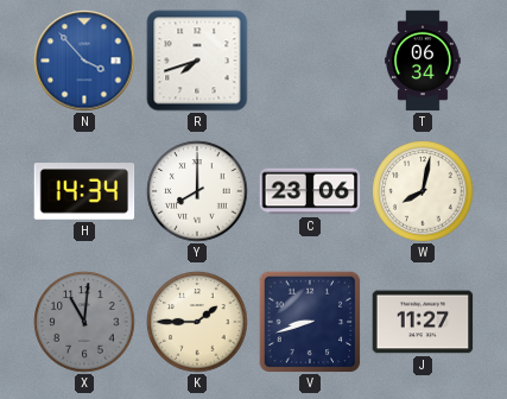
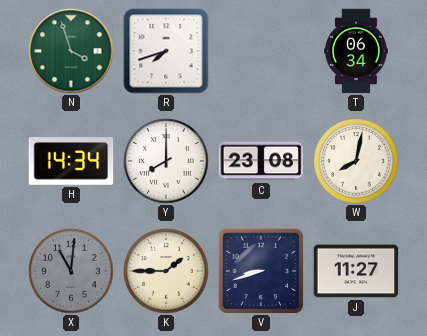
N: 3:53 -> 3:57 (71, 51)
N dial: blue -> green (71, 51)
C: 23:06 -> 23:08 (261, 161)
